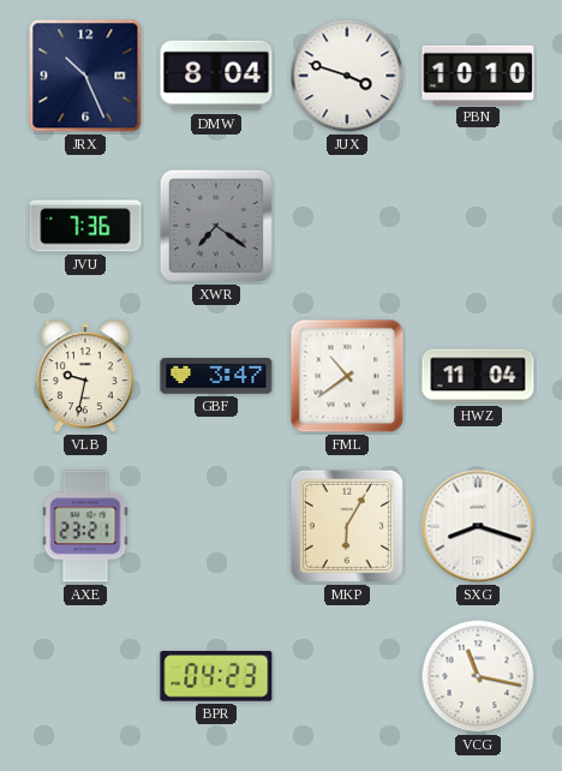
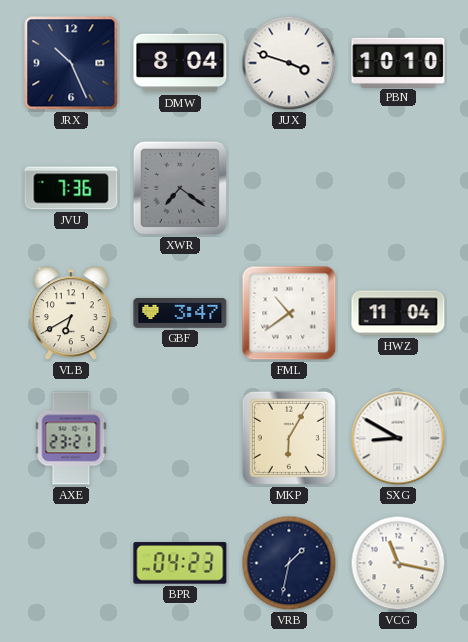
VLB: 9:32 -> 6:40 (71, 314)
SXG: 8:18 -> 8:50 (398, 438)
VRB: none -> 1:32 (289, 563)
